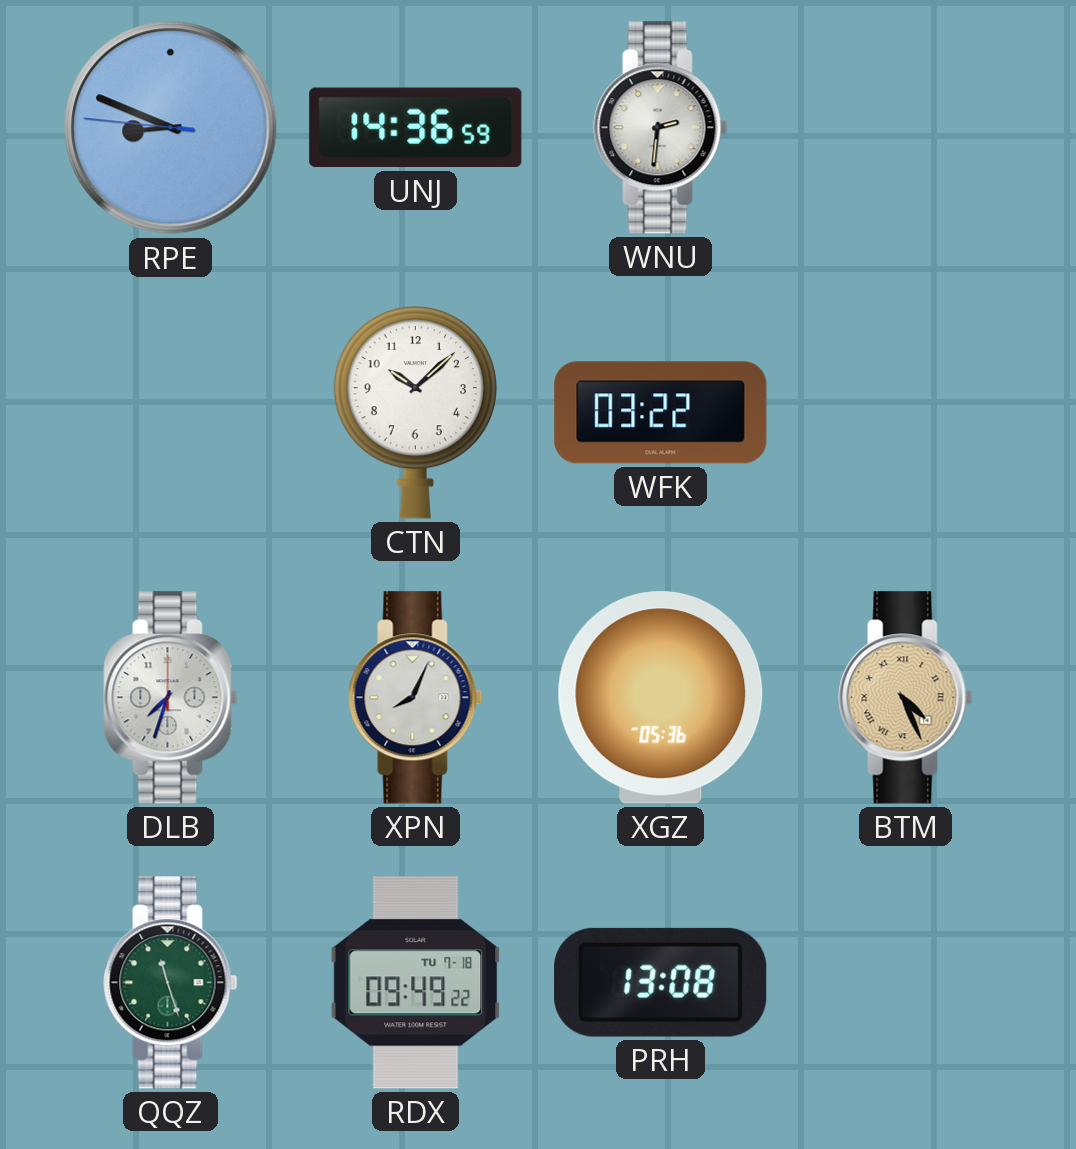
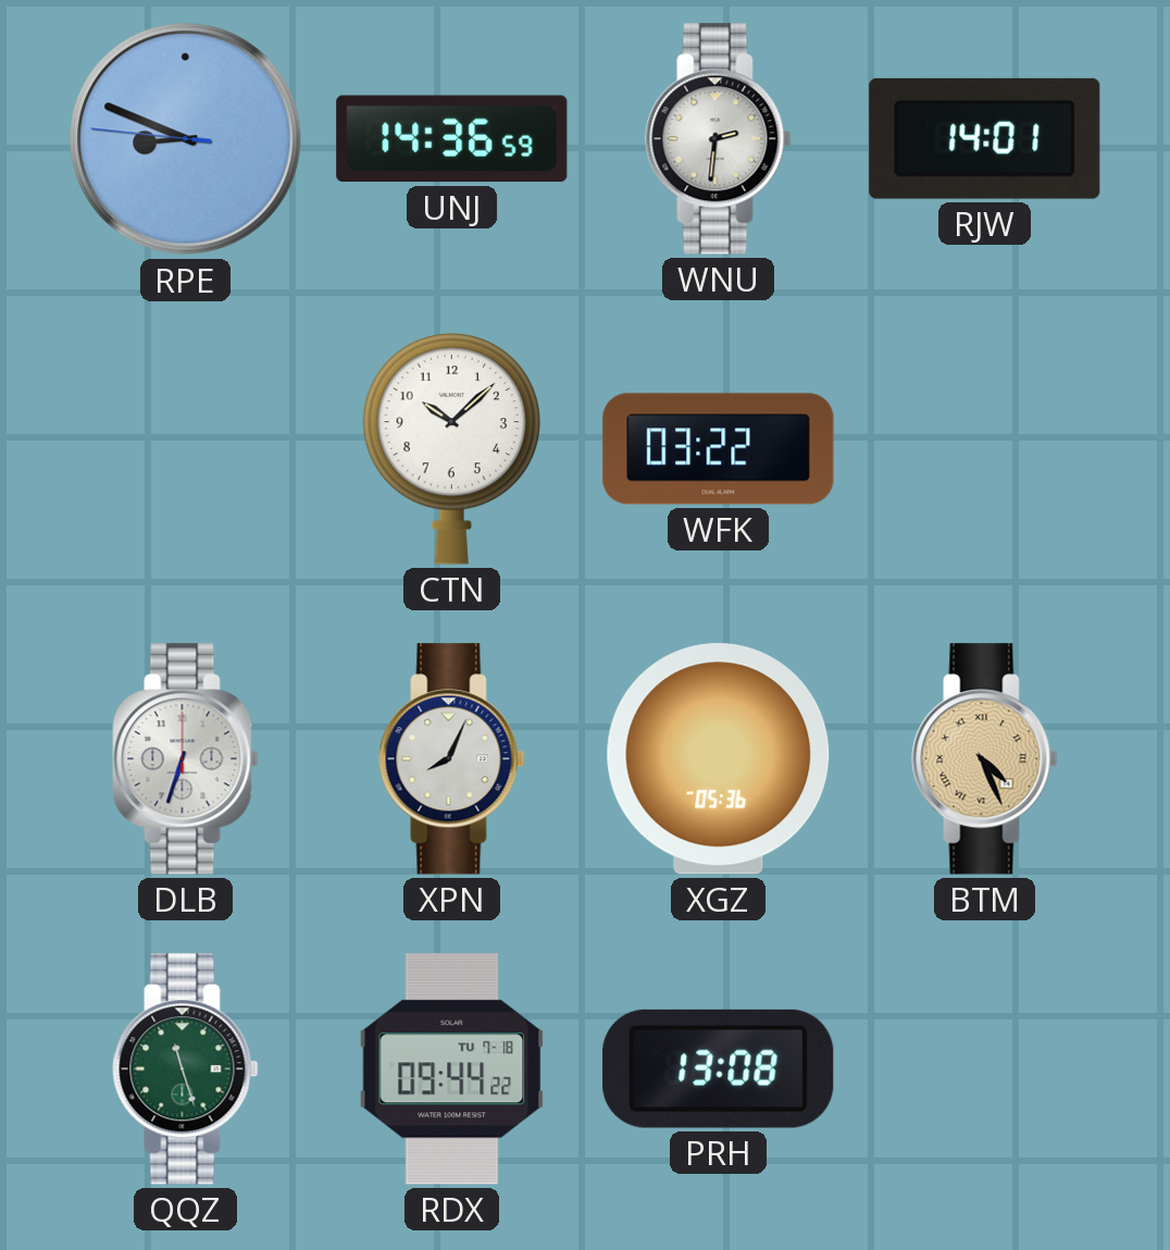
RJW: none -> 14:01 (985, 138)
DLB: 7:33 -> 6:33 (186, 759)
RDX: 09:49 -> 09:44 (452, 1069)
